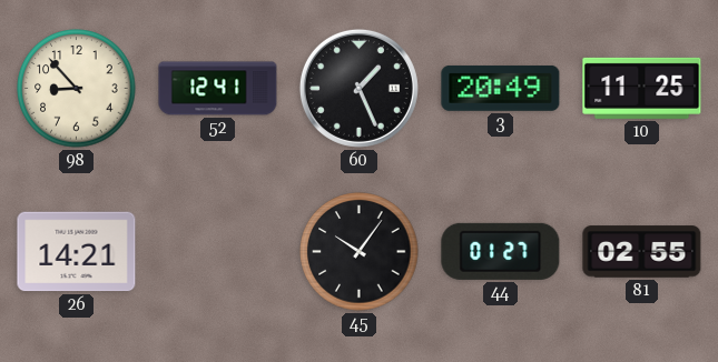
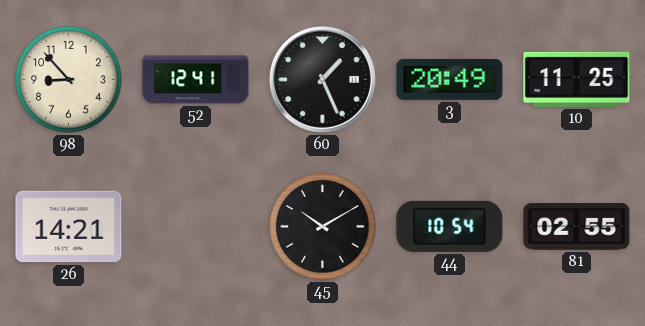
45: 10:06 -> 10:10 (323, 227)
44: 01:27 -> 10:54 (450, 226)
